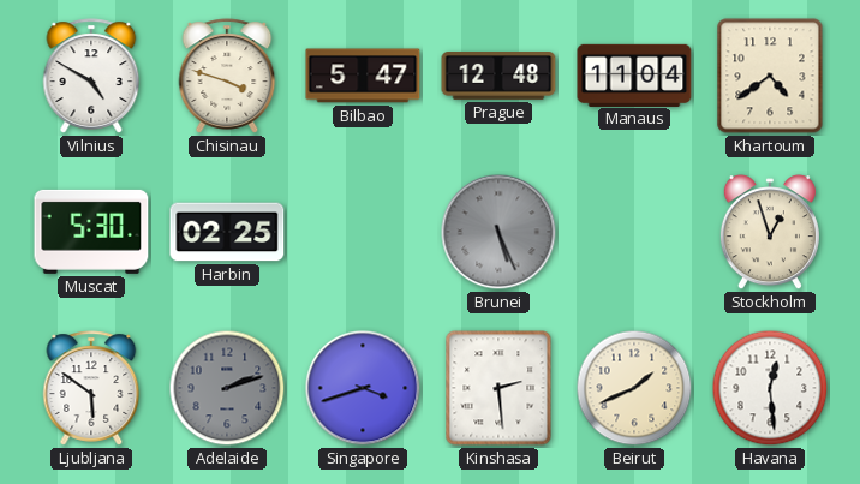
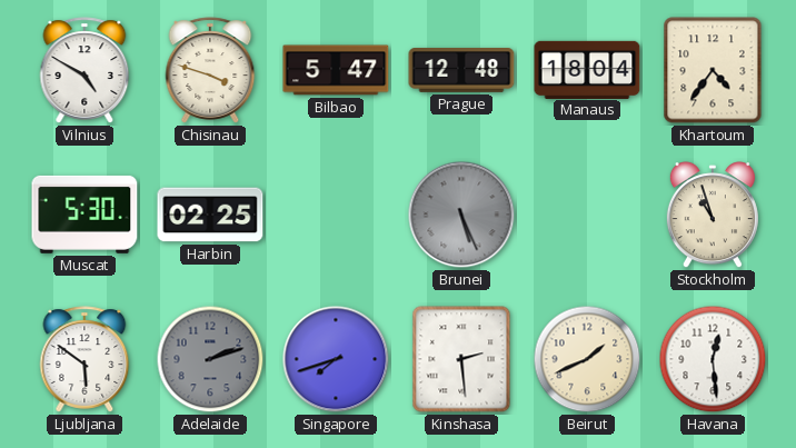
Manaus: 11:04 -> 18:04 (587, 69)
Khartoum: 4:39 -> 4:36 (713, 70)
Stockholm: 12:57 -> 10:57 (713, 216)
Singapore: 3:42 -> 7:42 (336, 359)
